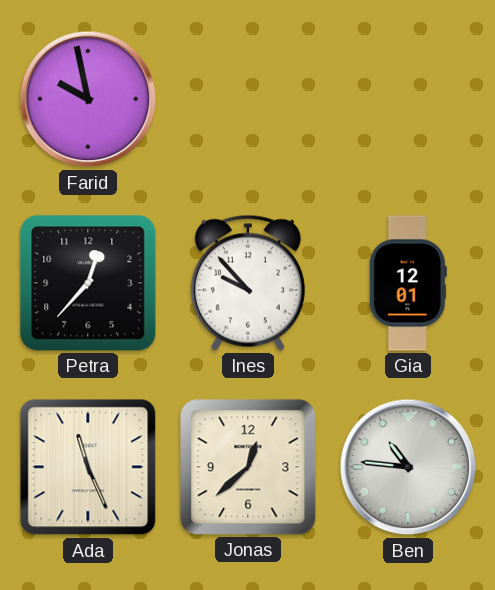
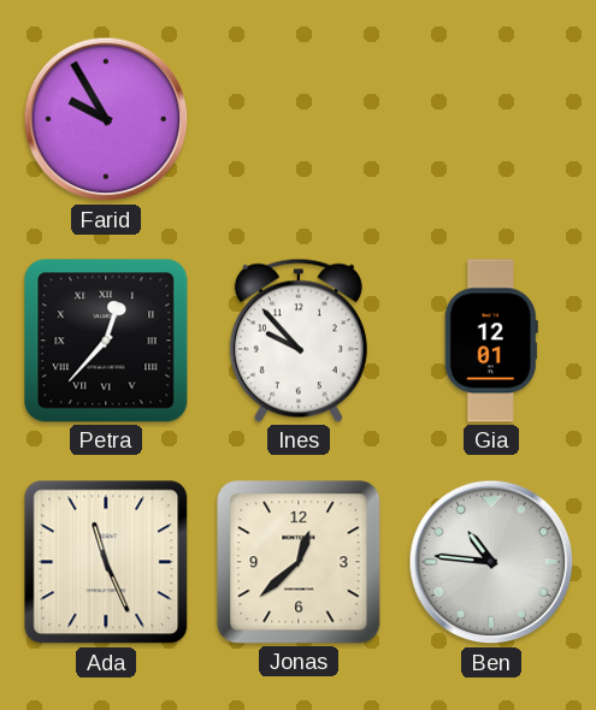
Farid: 9:58 -> 9:55 (106, 119)
Petra numerals: Arabic -> Roman (106, 341)
